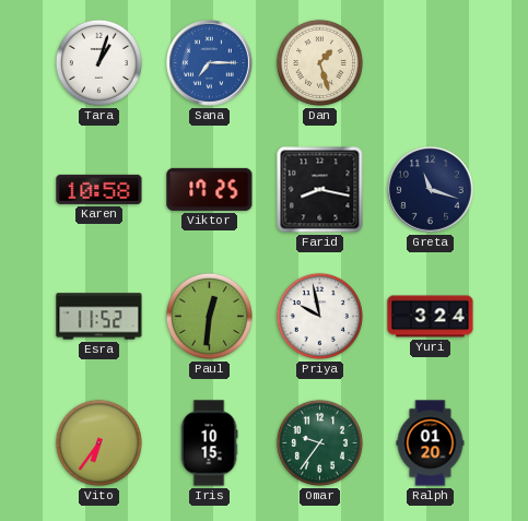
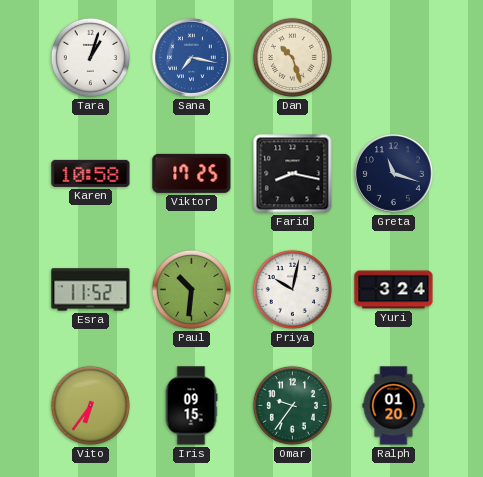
Sana: 7:15 -> 7:17 (192, 58)
Dan: 1:27 -> 10:27 (292, 57)
Paul: 12:31 -> 10:31 (191, 289)
Priya: 9:58 -> 10:02 (292, 289)
Iris: 10:15 -> 09:15 (191, 406)
